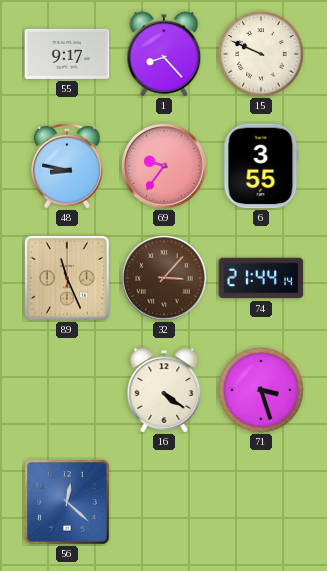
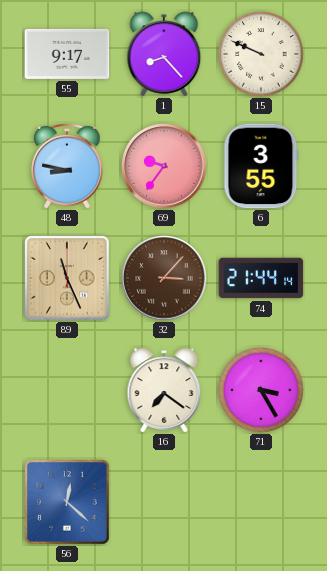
16: 4:21 -> 7:21 (164, 390)
71: 3:27 -> 3:25 (261, 390)
